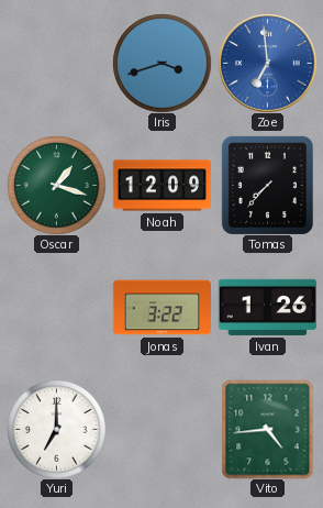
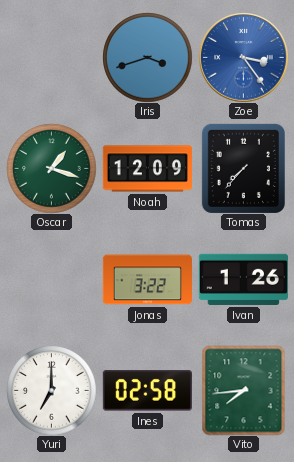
Zoe: 6:59 -> 3:24 (243, 57)
Ines: none -> 02:58 (147, 391)
Vito: 4:44 -> 7:44 (244, 390)
